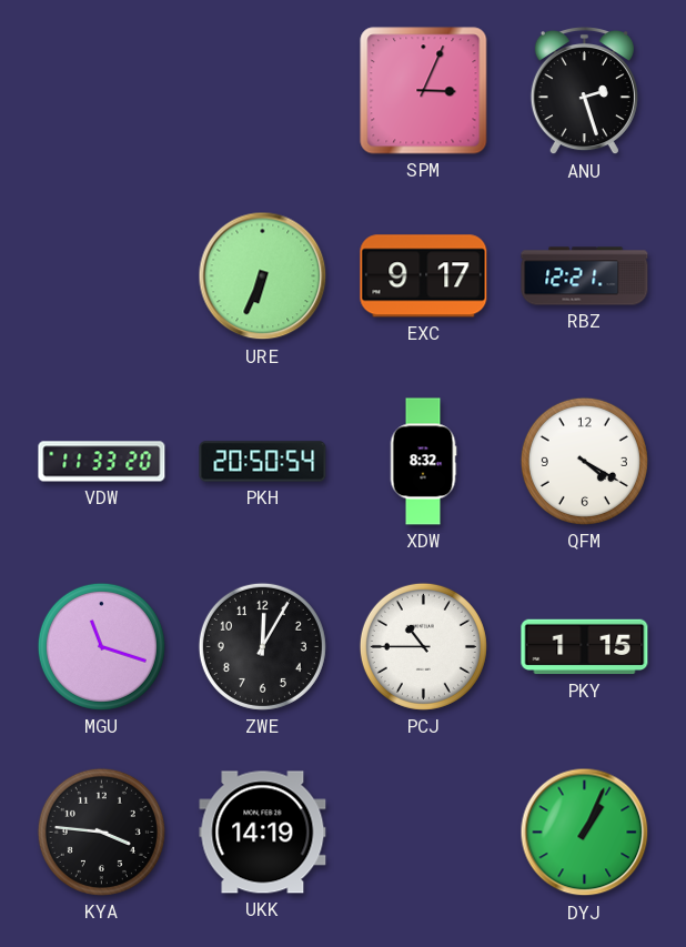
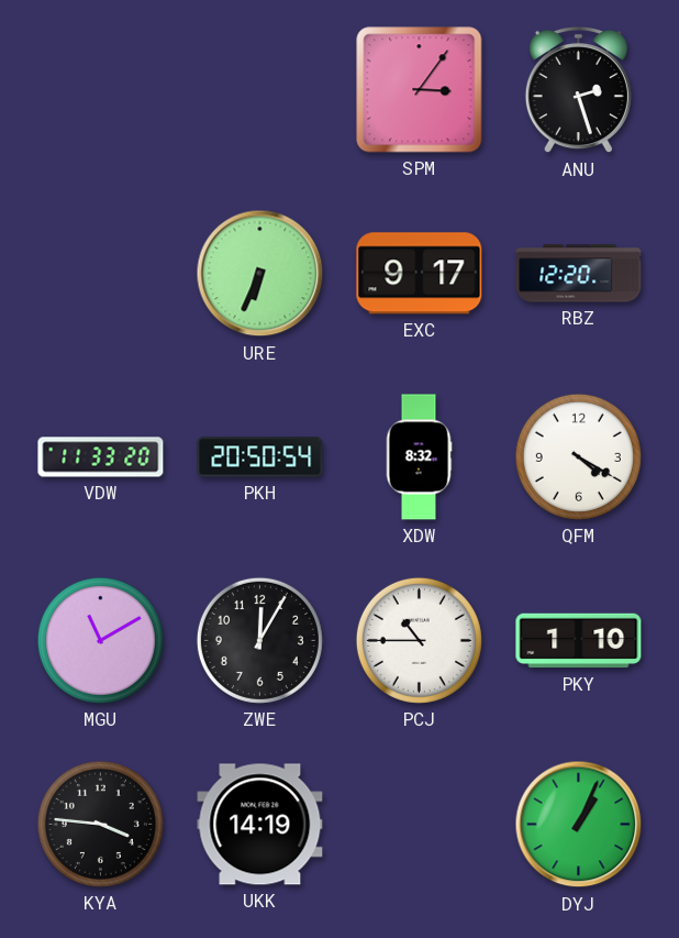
SPM: 3:04 -> 3:06 (420, 90)
RBZ: 12:21 -> 12:20 (579, 274)
MGU: 11:18 -> 11:10 (100, 640)
PKY: 1:15 -> 1:10 (579, 641)
